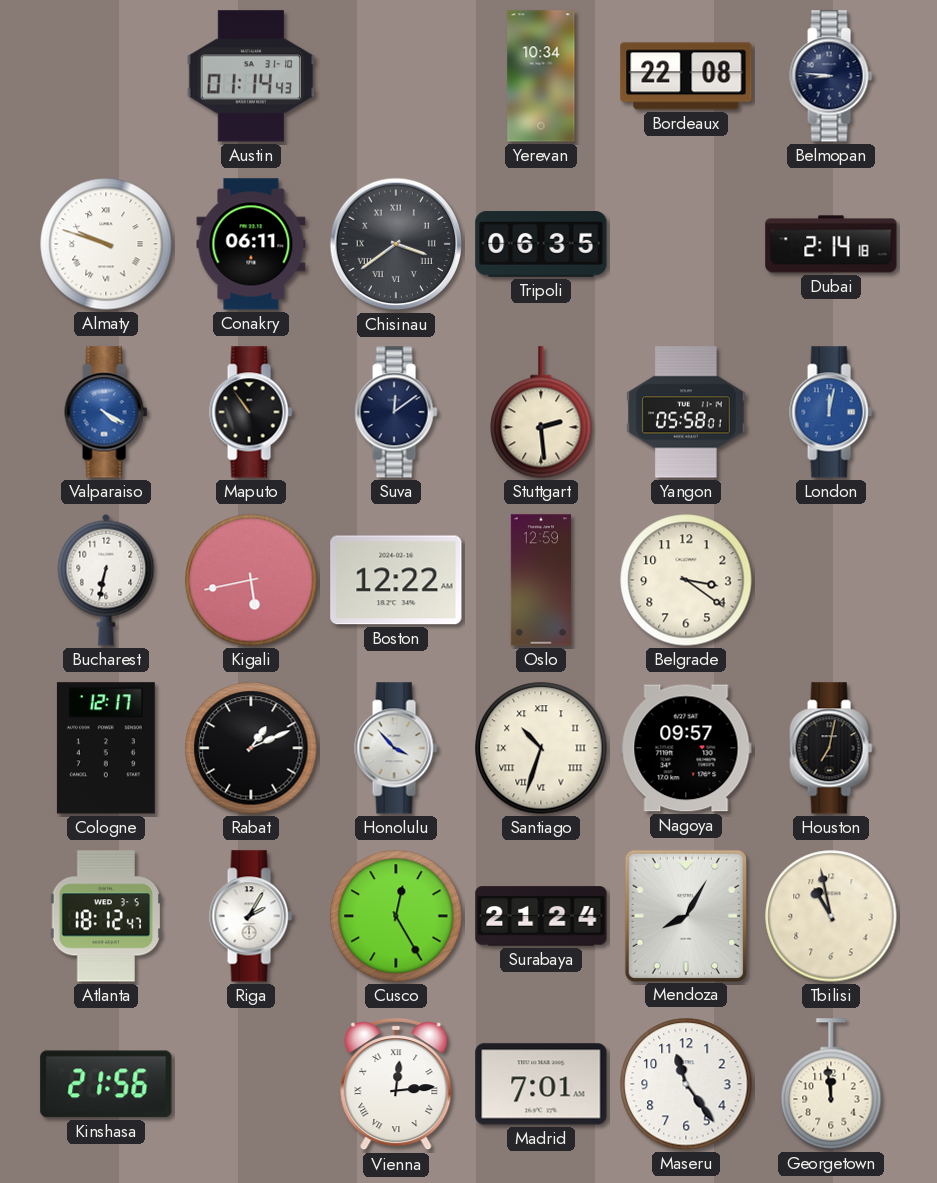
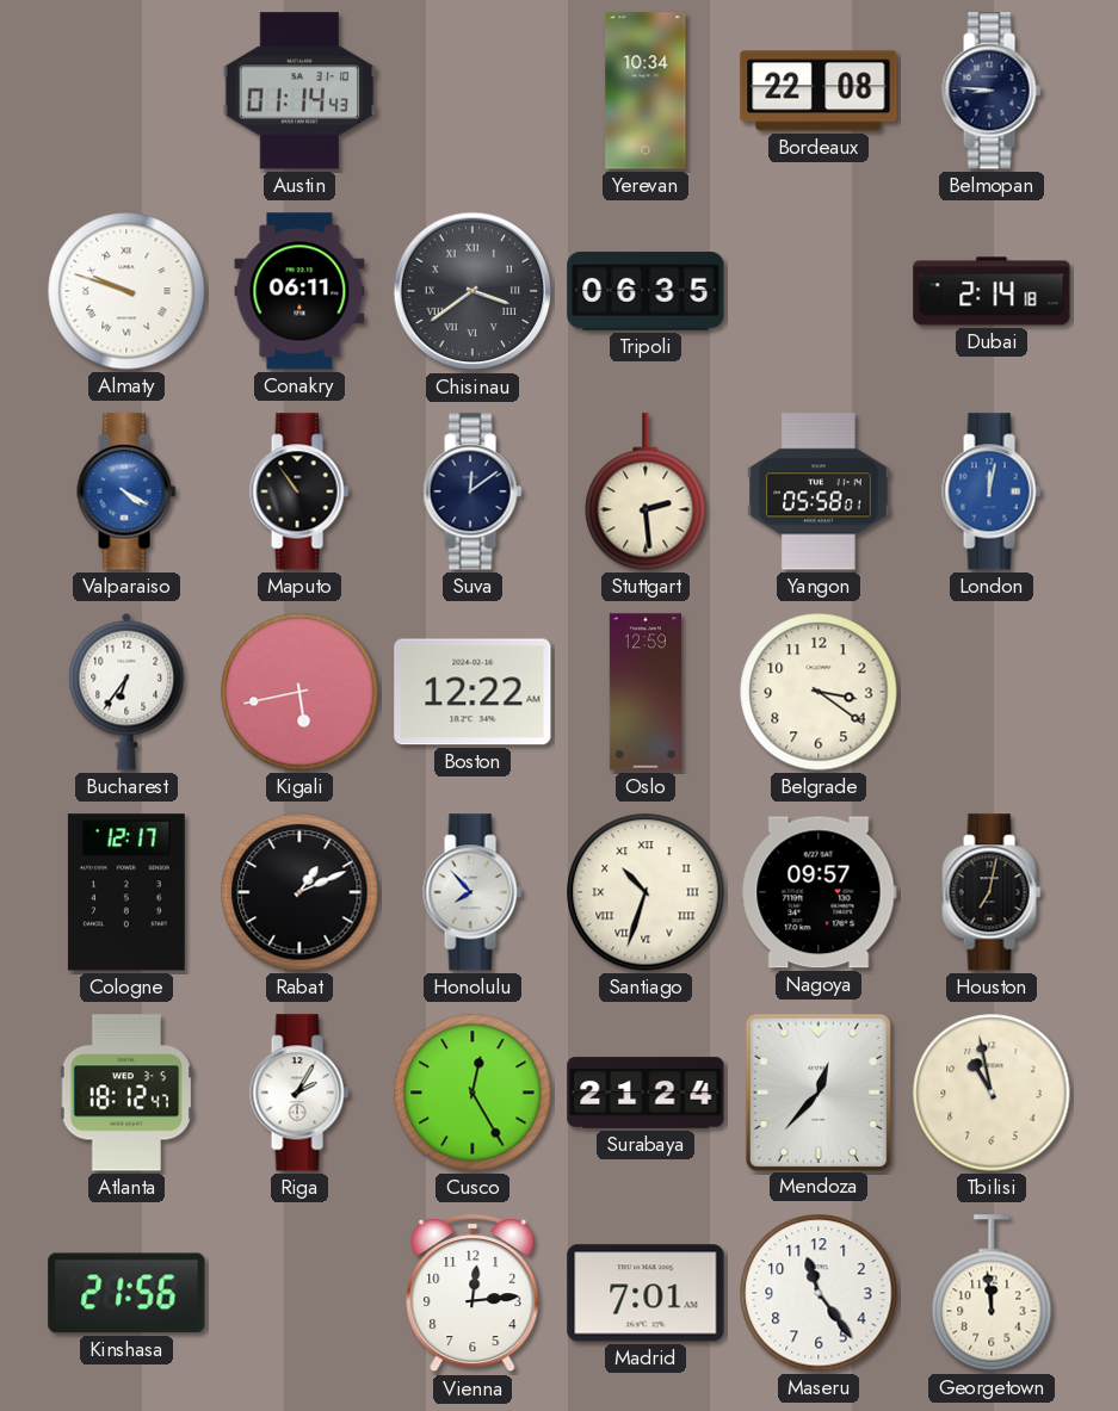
Bucharest: 6:32 -> 6:36 (126, 692)
Honolulu: 3:53 -> 7:53 (472, 892)
Mendoza: 8:05 -> 12:37 (819, 1091)
Vienna numerals: Roman -> Arabic (472, 1294)
